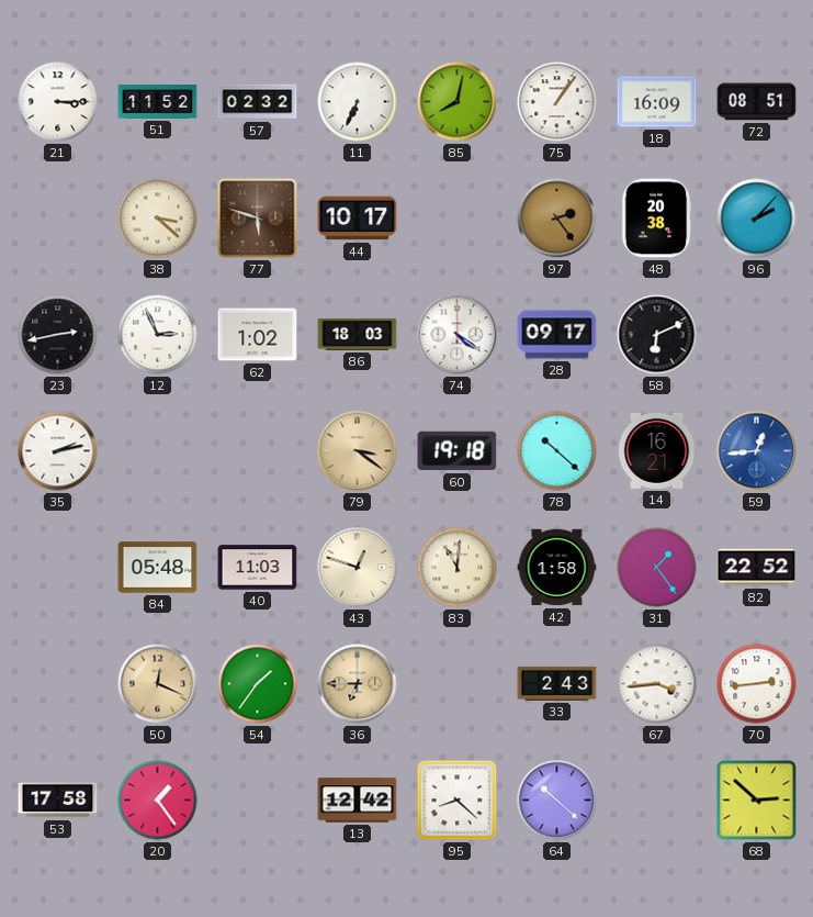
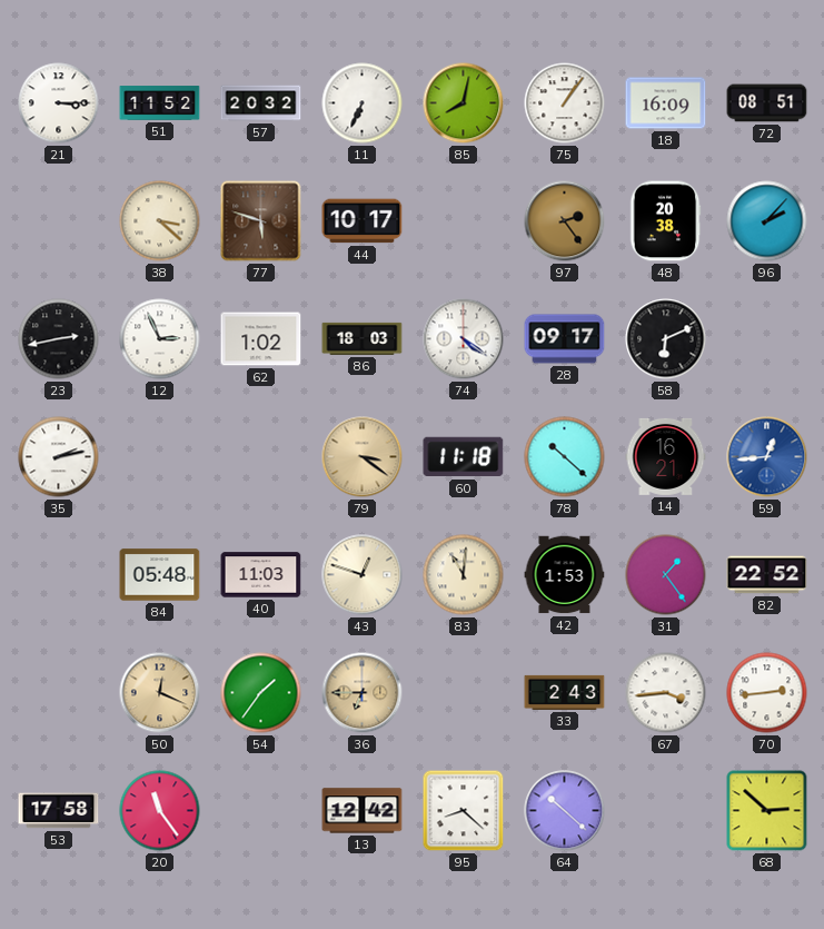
57: 02:32 -> 20:32 (261, 103)
60: 19:18 -> 11:18 (464, 457)
42: 1:58 -> 1:53 (565, 575)
20: 1:24 -> 11:24 (160, 811)
